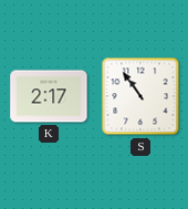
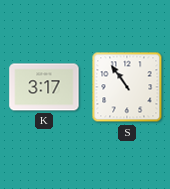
K: 2:17 -> 3:17 (44, 87)
